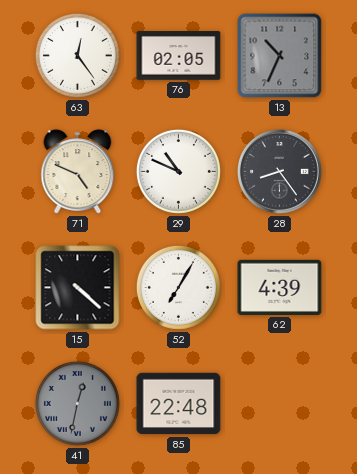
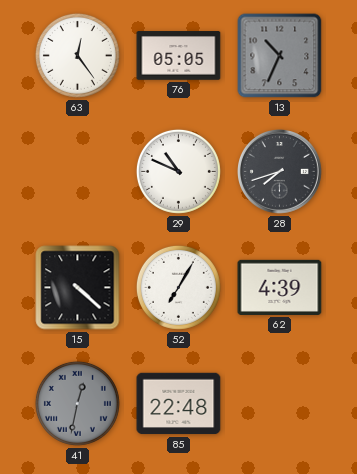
76: 02:05 -> 05:05 (179, 56)
71: 4:49 -> none (78, 172)
28: 8:24 -> 7:42 (280, 172)
